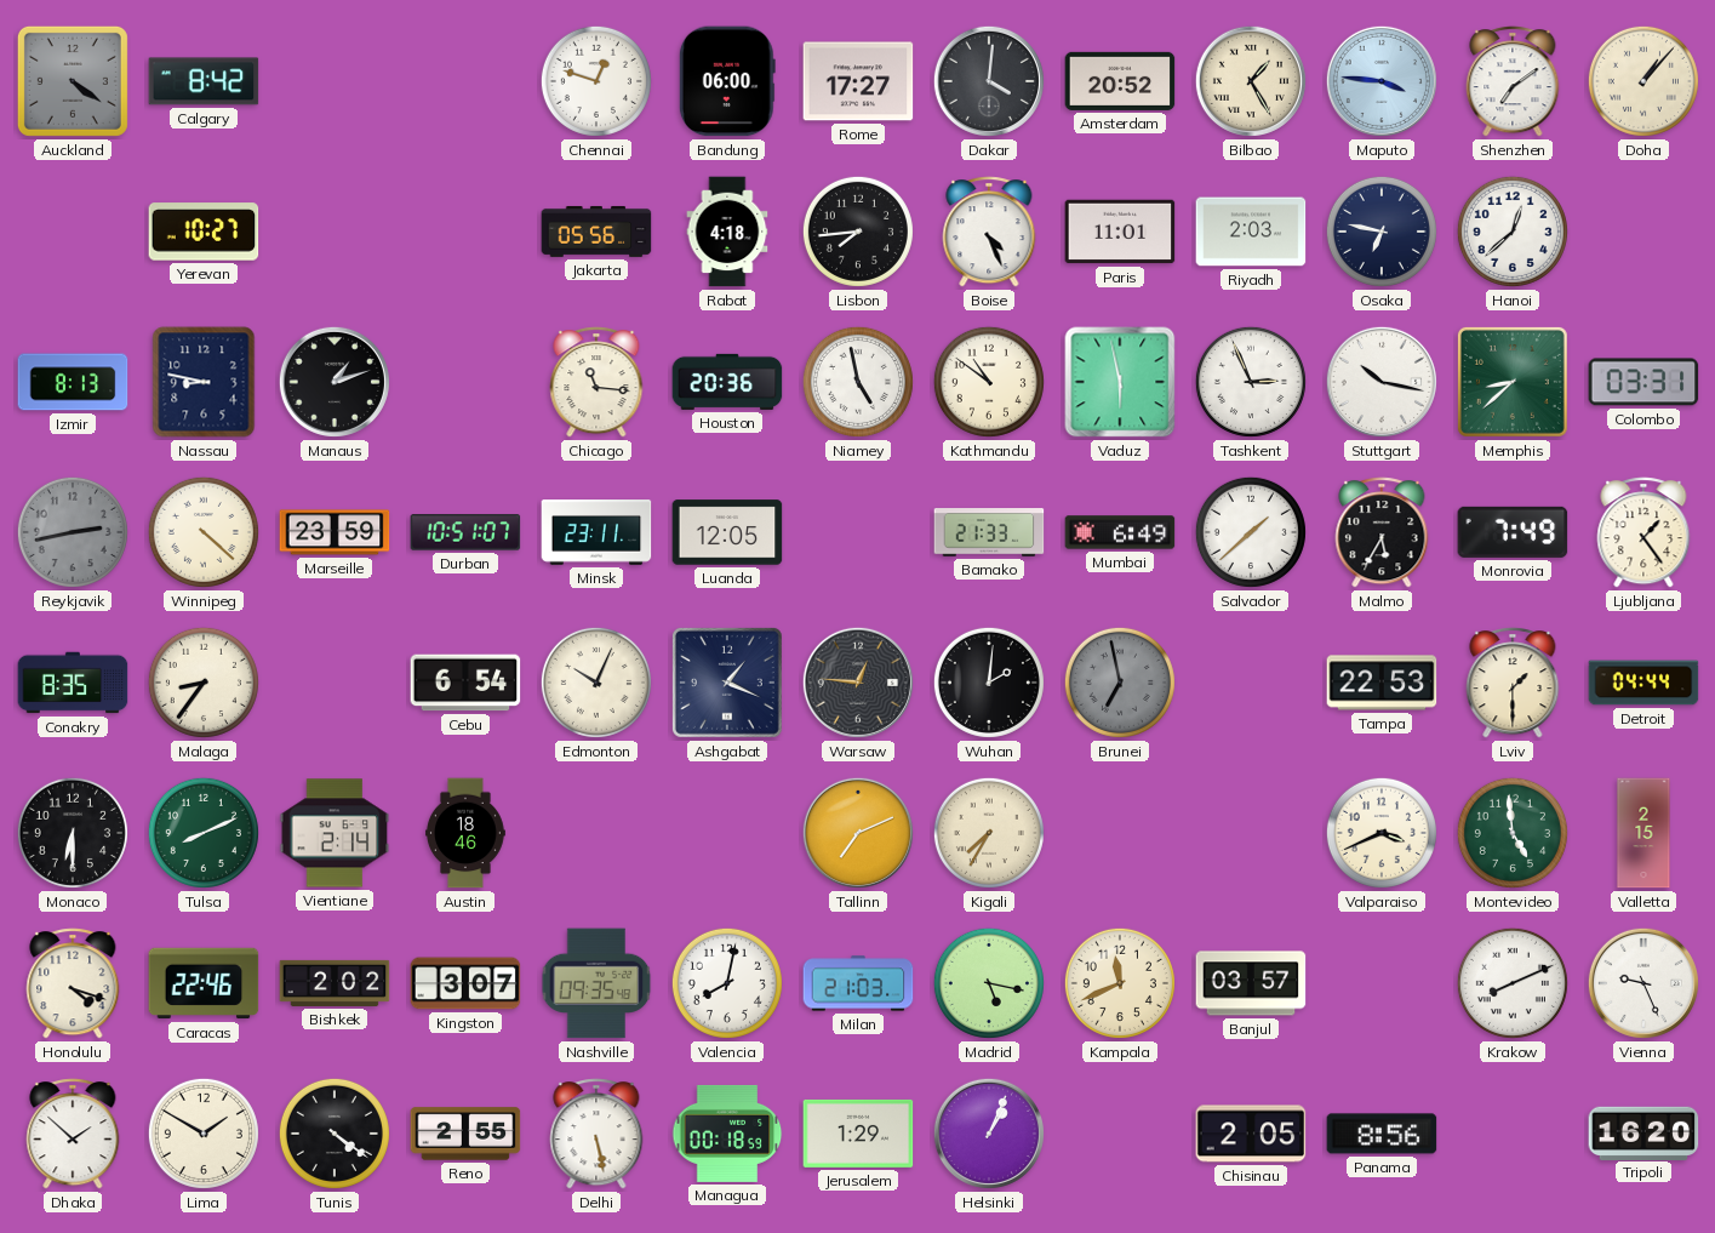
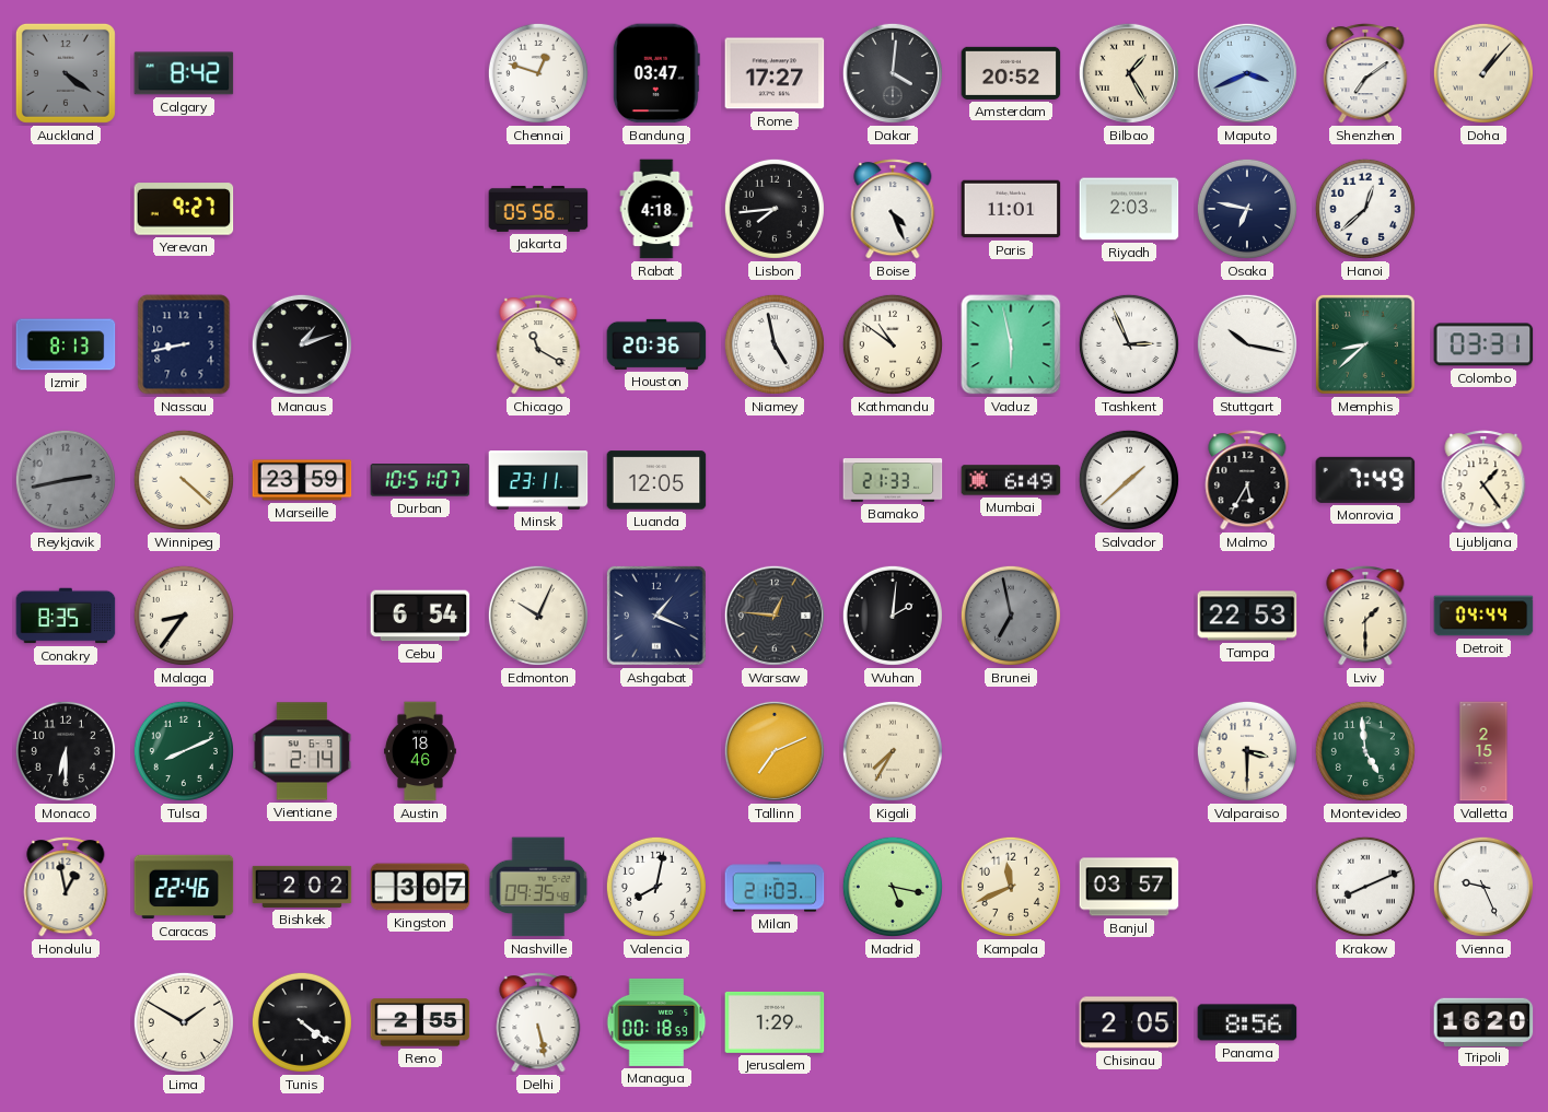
Bandung: 06:00 -> 03:47 (656, 73)
Maputo: 3:46 -> 3:41 (1247, 73)
Yerevan: 10:27 -> 9:27 (184, 209)
Nassau: 8:47 -> 8:43 (184, 344)
Chicago: 11:16 -> 11:20 (538, 344)
Valparaiso: 3:41 -> 3:30 (1247, 751)
Honolulu: 4:18 -> 12:58 (66, 887)
Dhaka: 1:52 -> none (73, 1134)
Helsinki: 1:04 -> none (989, 1134)
